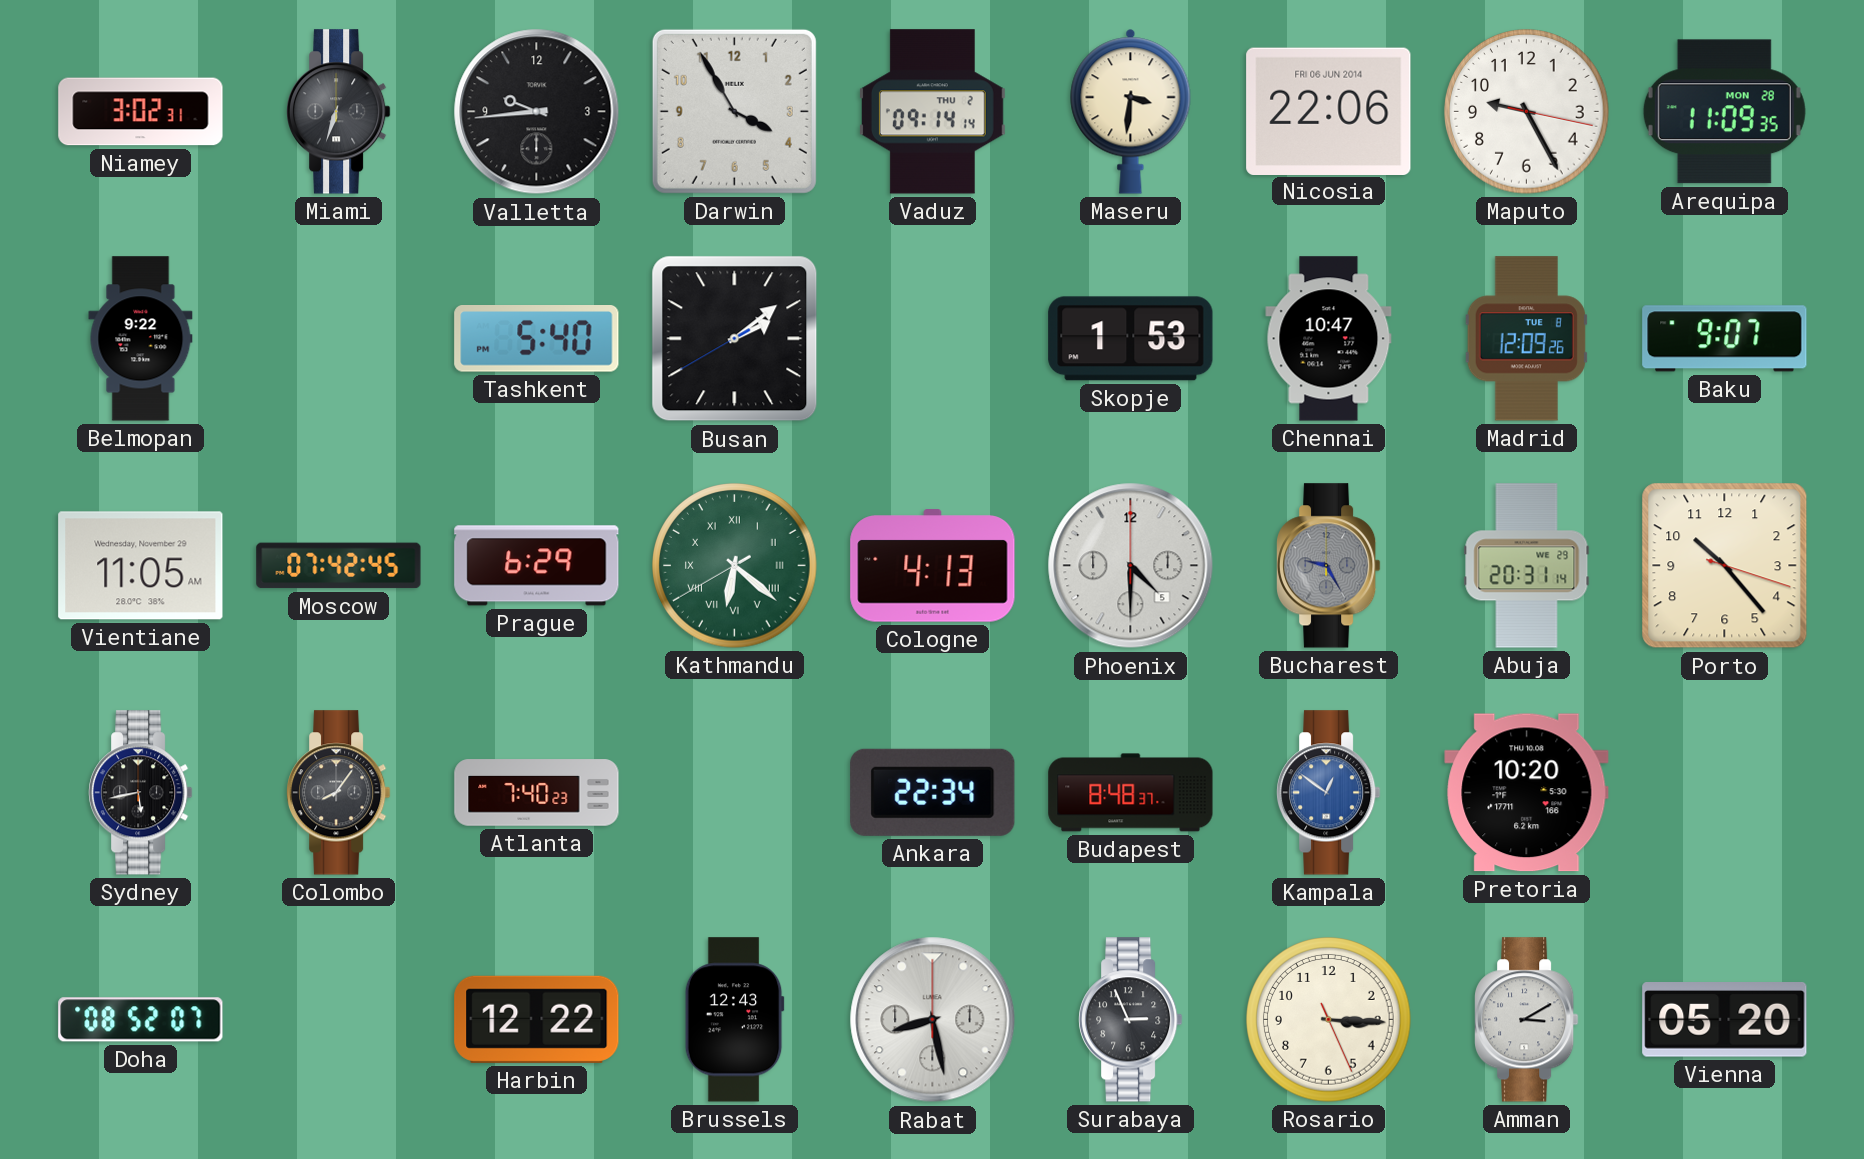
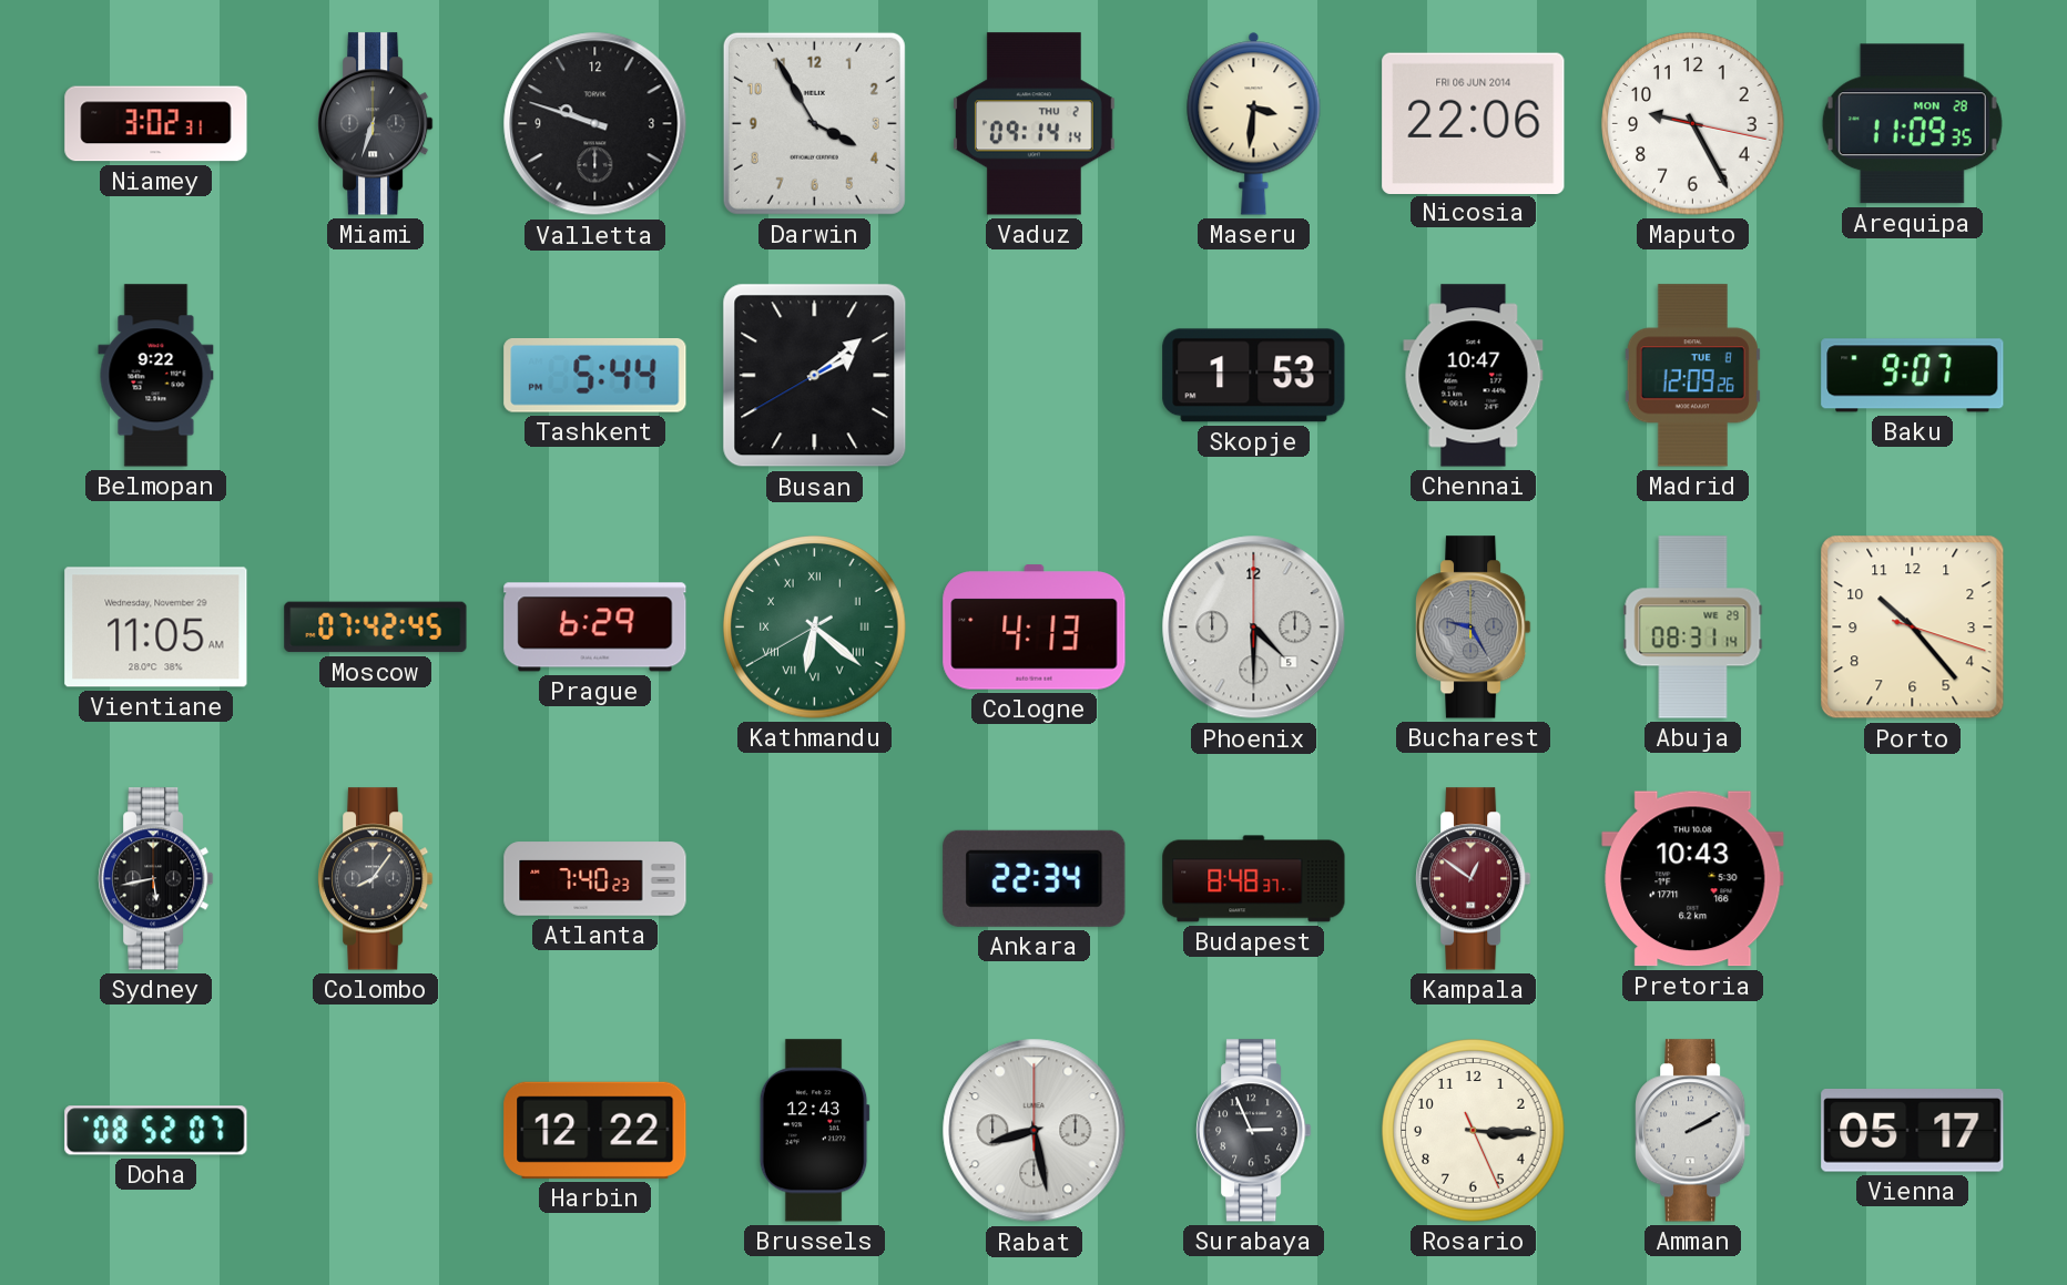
Valletta: 9:44 -> 9:48 (595, 124)
Tashkent: 5:40 -> 5:44 (595, 376)
Abuja: 20:31 -> 08:31 (1693, 628)
Kampala dial: blue -> burgundy (1474, 879)
Pretoria: 10:20 -> 10:43 (1693, 879)
Amman: 3:10 -> 2:10 (1693, 1131)
Vienna: 05:20 -> 05:17 (1913, 1131)
